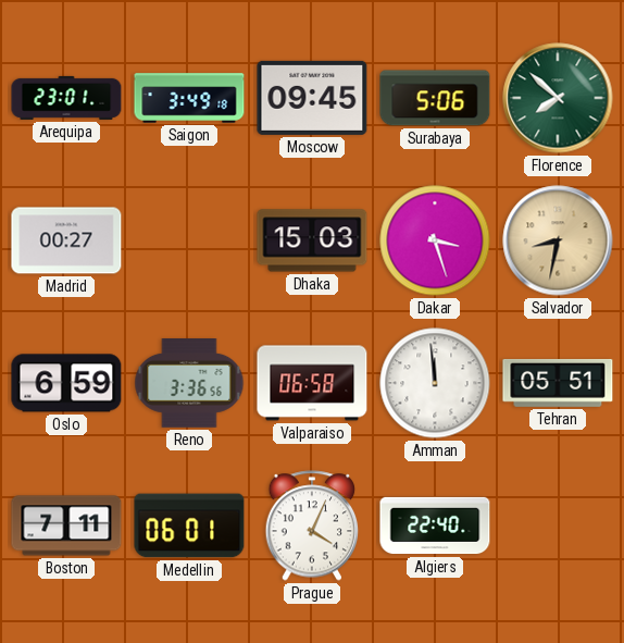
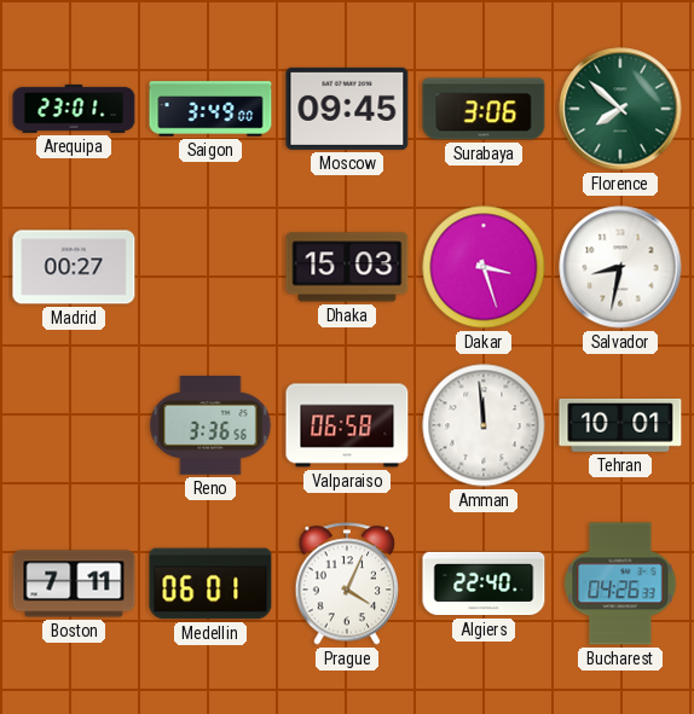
Saigon: 3:49:18 -> 3:49:00 (210, 109)
Surabaya: 5:06 -> 3:06 (484, 109)
Salvador dial: champagne -> white (620, 267)
Oslo: 6:59 -> none (66, 383)
Tehran: 05:51 -> 10:01 (620, 425)
Bucharest: none -> 04:26 (620, 584)
